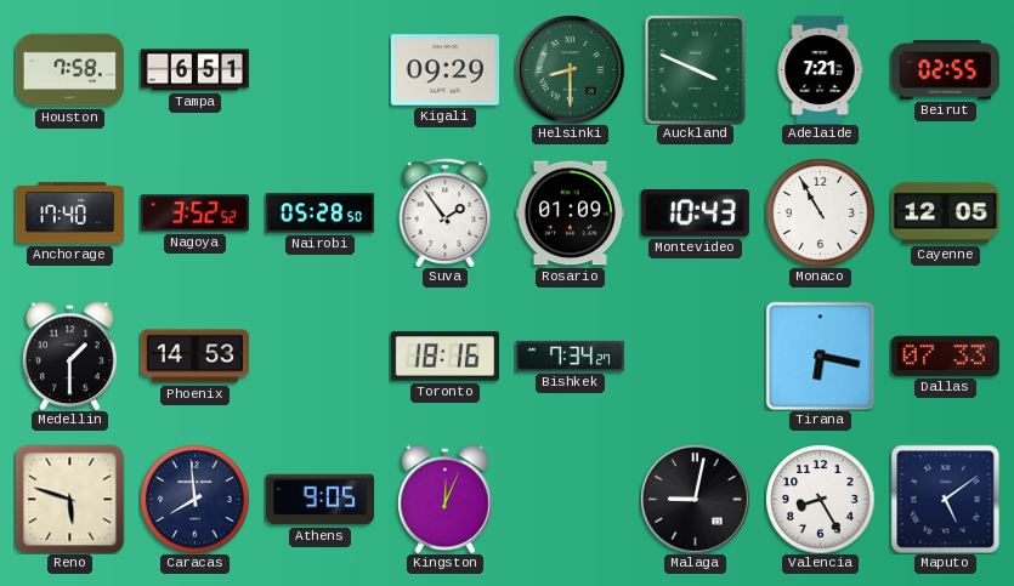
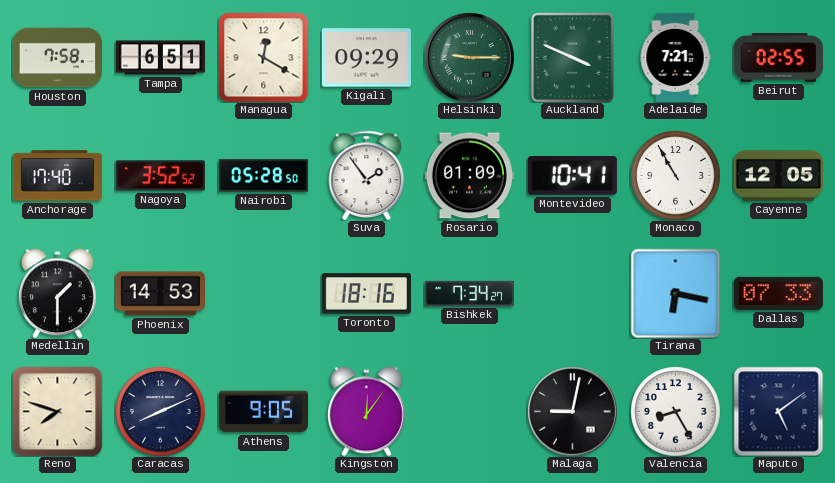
Managua: none -> 12:20 (263, 57)
Helsinki: 8:30 -> 9:15 (469, 57)
Montevideo: 10:43 -> 10:41 (572, 176)
Reno: 5:48 -> 7:48 (57, 411)
Caracas: 7:59 -> 8:11 (160, 411)
Kingston: 12:04 -> 12:06 (366, 411)
